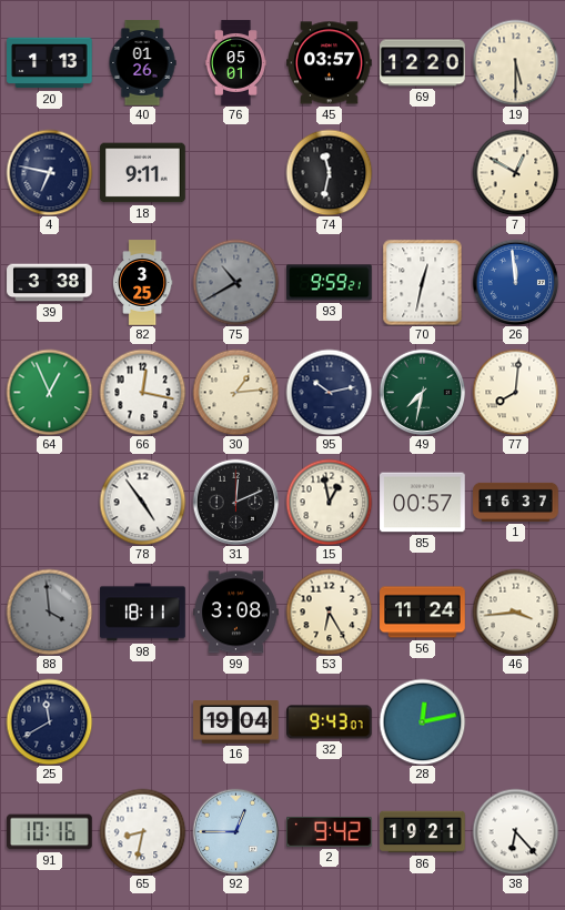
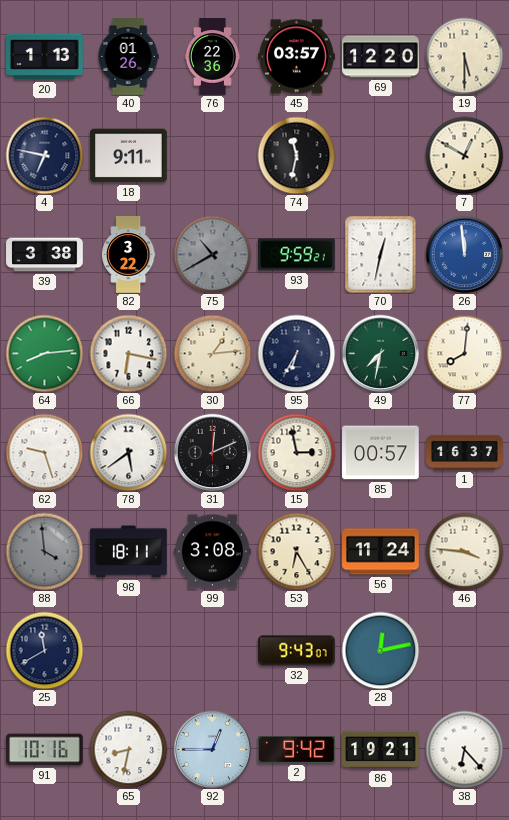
76: 05:01 -> 22:36 (212, 57)
82: 3:25 -> 3:22 (128, 255)
64: 12:56 -> 8:14 (44, 353)
66: 12:17 -> 6:17 (128, 353)
95: 10:13 -> 6:35 (296, 353)
62: none -> 9:27 (44, 452)
78: 4:54 -> 5:39 (128, 452)
15: 12:58 -> 2:58 (296, 452)
46: 3:44 -> 3:46 (464, 551)
16: 19:04 -> none (236, 722)
